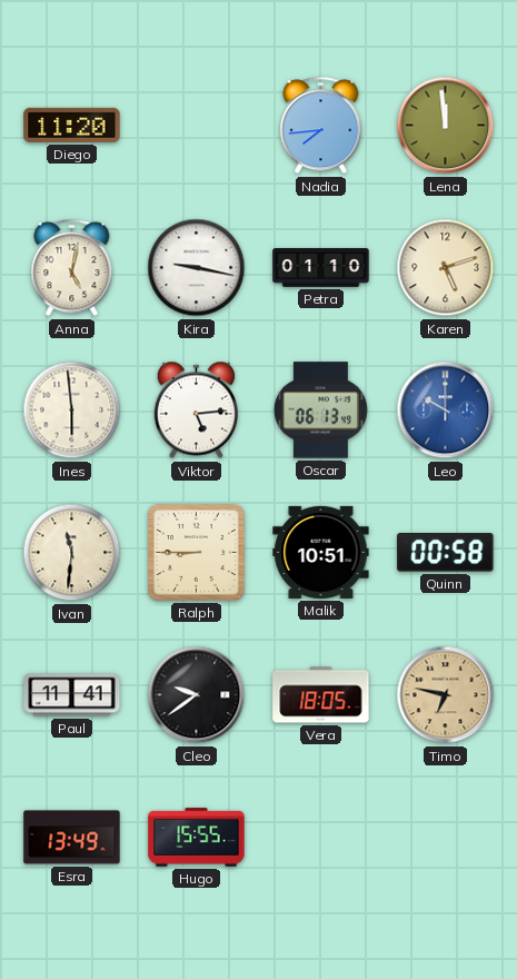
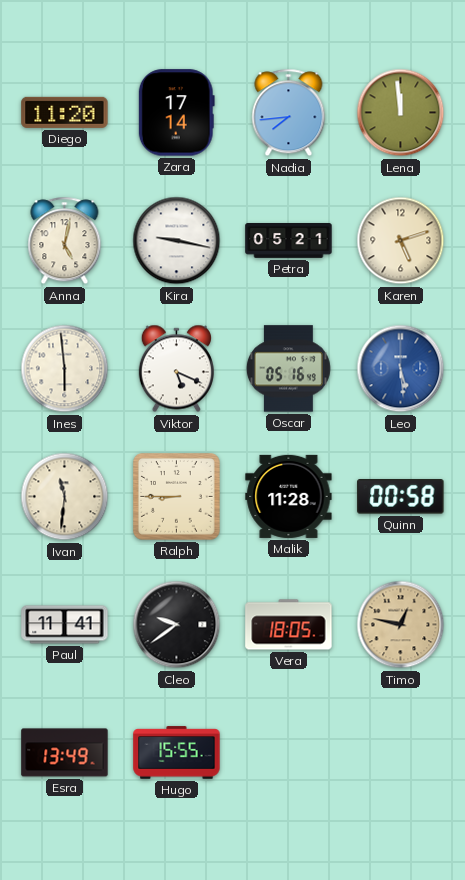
Zara: none -> 17:14 (176, 113)
Petra: 01:10 -> 05:21 (289, 241)
Viktor: 5:14 -> 5:19 (176, 369)
Oscar: 06:13 -> 05:16 (288, 369)
Leo: 10:00 -> 5:29 (401, 369)
Malik: 10:51 -> 11:28 (289, 496)
Timo: 6:47 -> 12:47 (401, 625)
